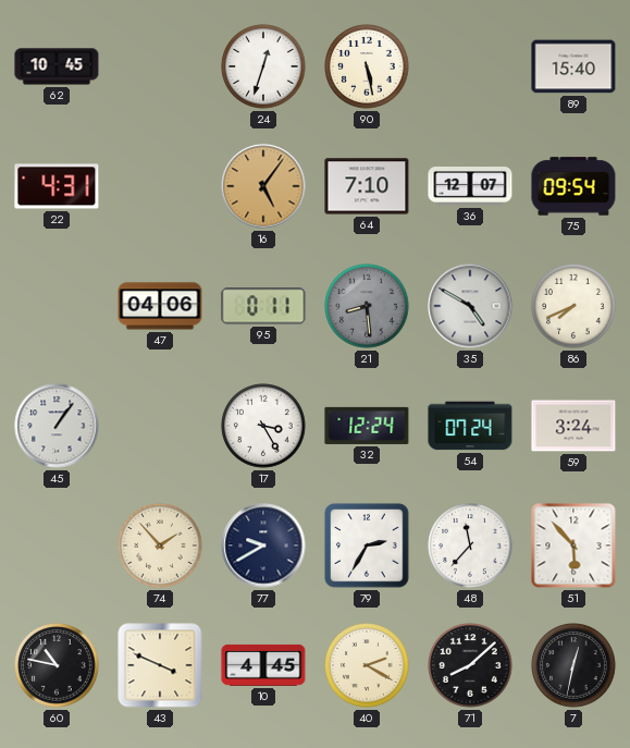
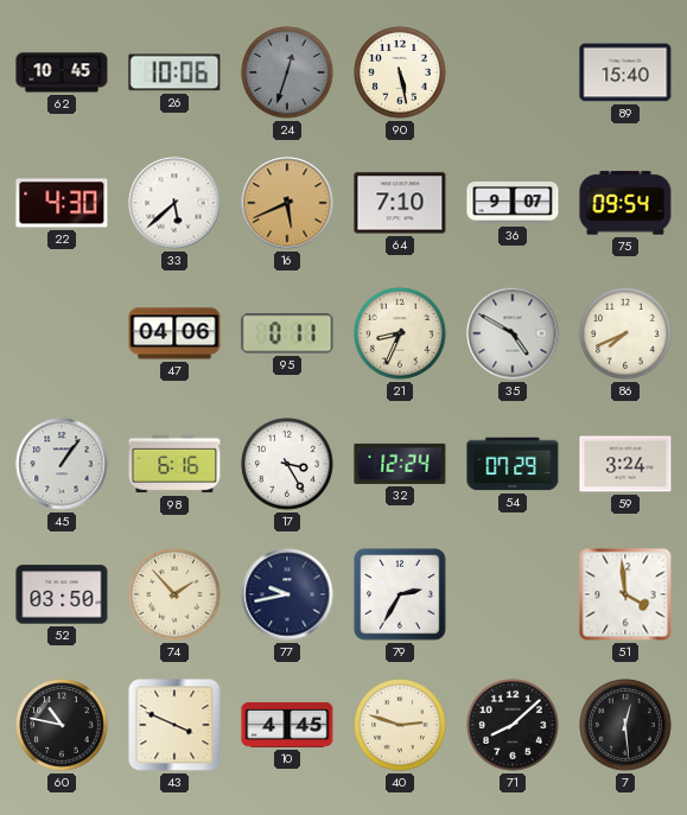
26: none -> 10:06 (174, 72)
24 dial: white -> grey (287, 72)
22: 4:31 -> 4:30 (62, 203)
33: none -> 5:38 (174, 203)
16: 5:06 -> 5:41 (287, 203)
36: 12:07 -> 9:07 (513, 204)
21: 8:29 -> 8:34 (400, 333)
21 dial: grey -> cream (400, 333)
98: none -> 6:16 (174, 464)
54: 07:24 -> 07:29 (513, 464)
52: none -> 03:50 (62, 594)
77: 9:40 -> 9:43 (287, 594)
48: 11:37 -> none (470, 545)
51: 5:53 -> 3:59 (625, 594)
40: 2:20 -> 2:48 (400, 725)
7: 12:32 -> 12:29 (625, 725)
